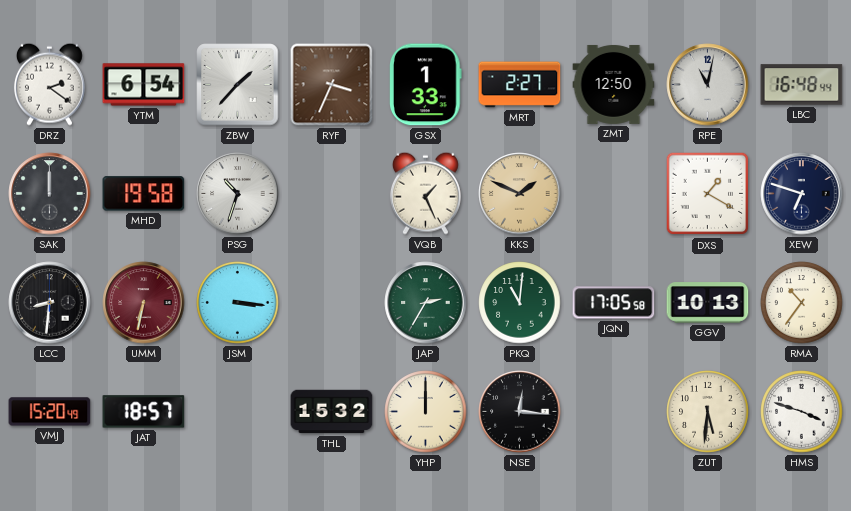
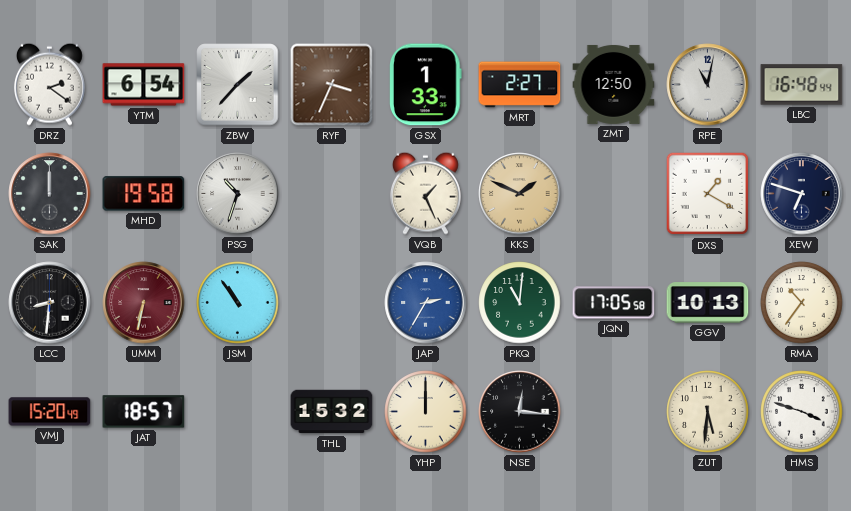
JSM: 3:16 -> 10:54 (238, 303)
JAP dial: green -> blue (426, 303)
